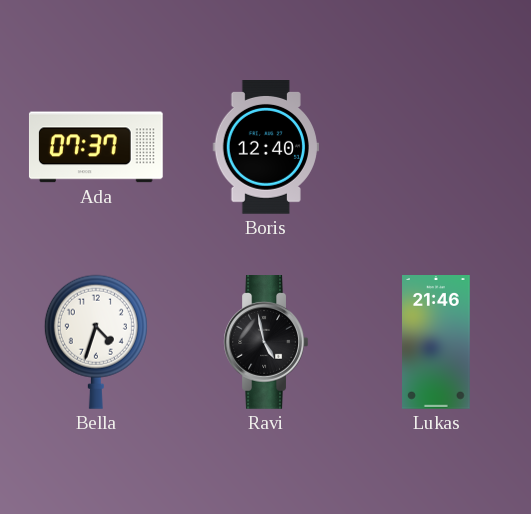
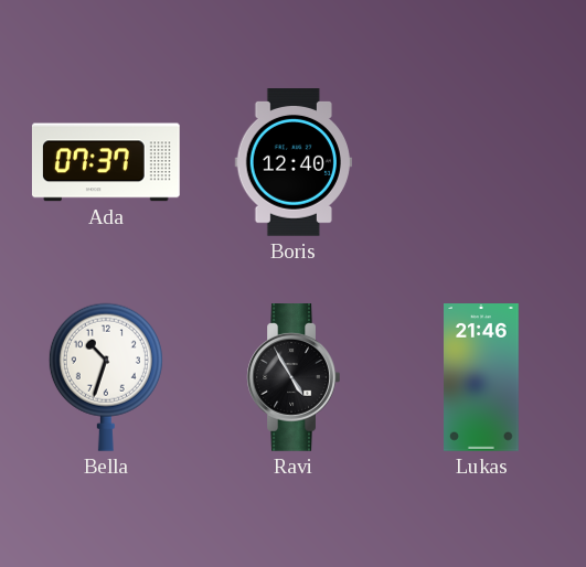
Bella: 4:33 -> 10:33 (106, 377)
Ravi: 4:58 -> 4:55 (294, 378)
